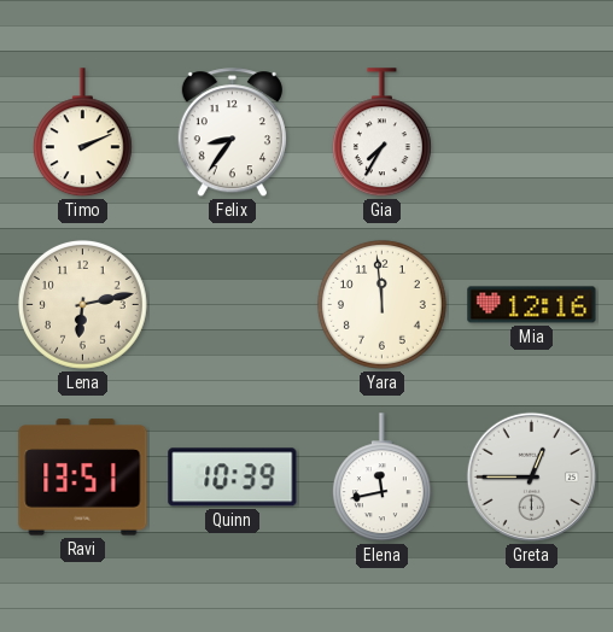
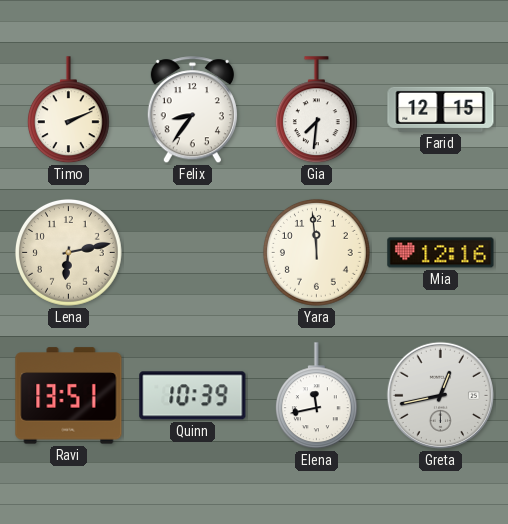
Gia: 7:35 -> 7:31 (316, 110)
Farid: none -> 12:15 (441, 109)
Greta: 12:45 -> 12:43 (440, 395)
